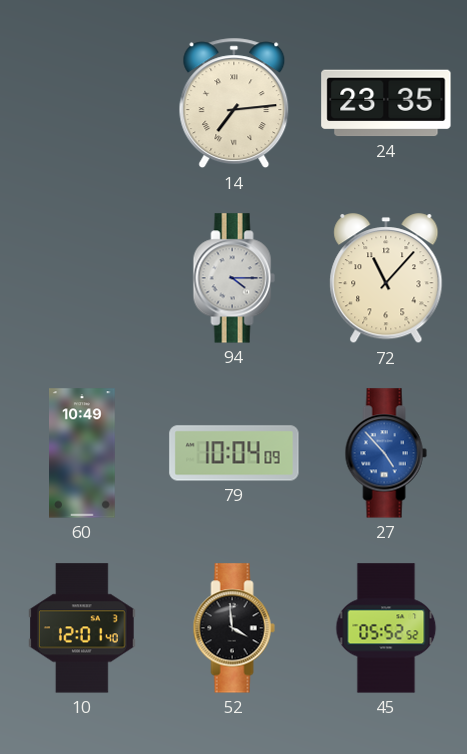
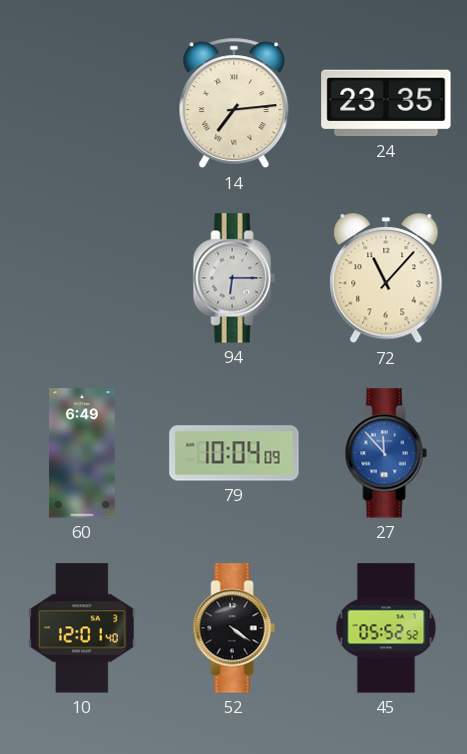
94: 4:15 -> 6:15 (234, 278)
60: 10:49 -> 6:49 (83, 453)
27: 4:53 -> 11:53 (386, 453)
52: 3:59 -> 4:21 (234, 628)
